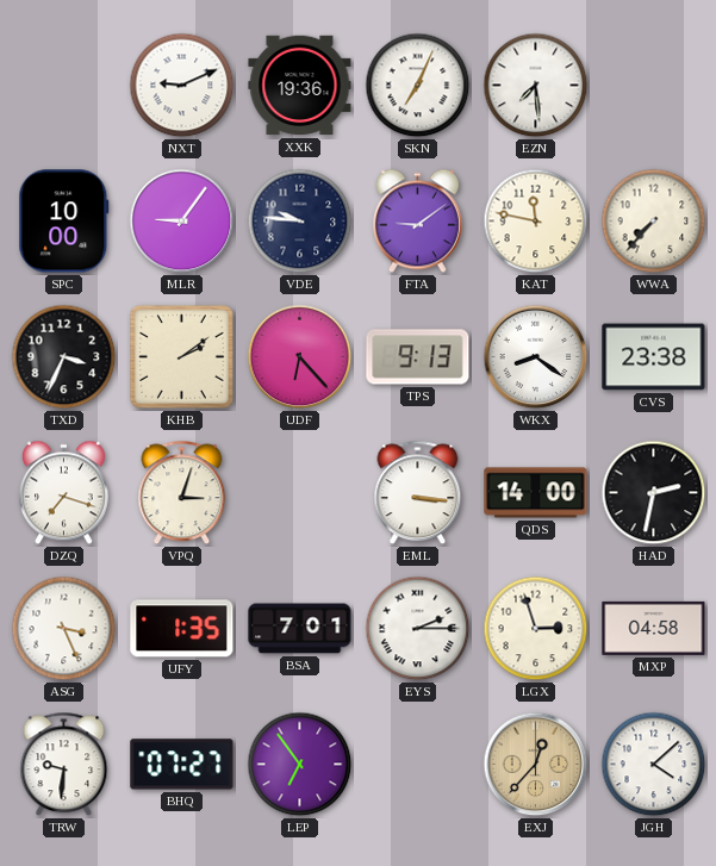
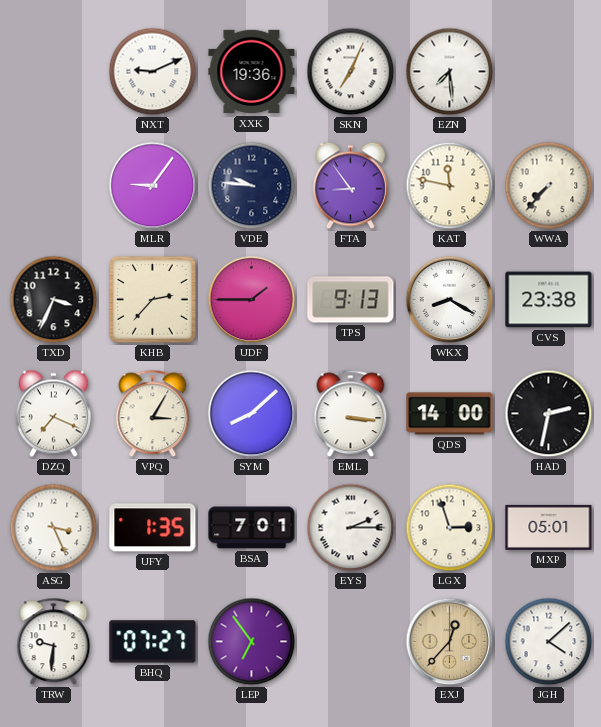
SPC: 10:00 -> none (64, 222)
FTA: 9:09 -> 8:54 (350, 186)
KHB: 2:09 -> 2:37 (152, 299)
UDF: 6:23 -> 1:45 (252, 300)
WKX: 8:21 -> 8:20 (450, 300)
DZQ: 7:18 -> 7:19 (53, 414)
VPQ: 3:03 -> 3:05 (153, 414)
SYM: none -> 8:08 (252, 414)
MXP: 04:58 -> 05:01 (549, 527)
